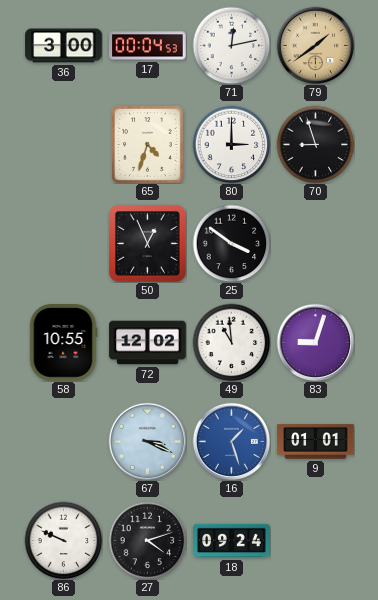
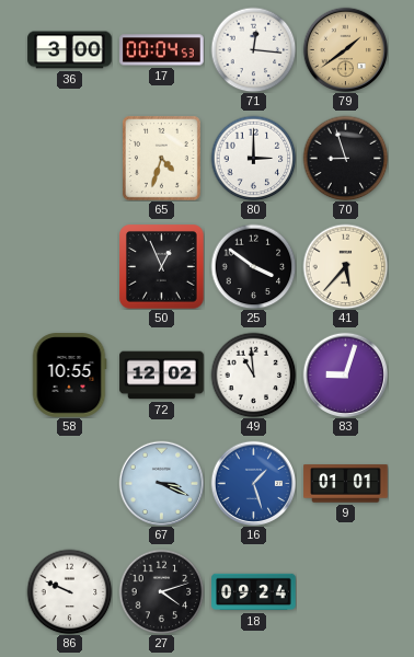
71: 12:13 -> 12:16 (253, 49)
41: none -> 5:37 (345, 266)
